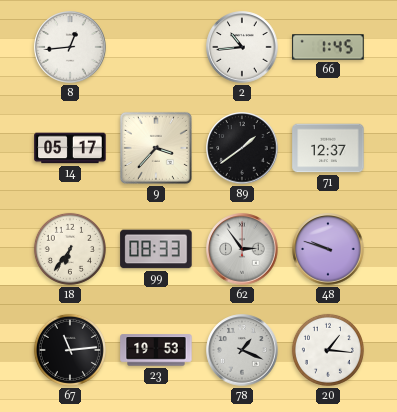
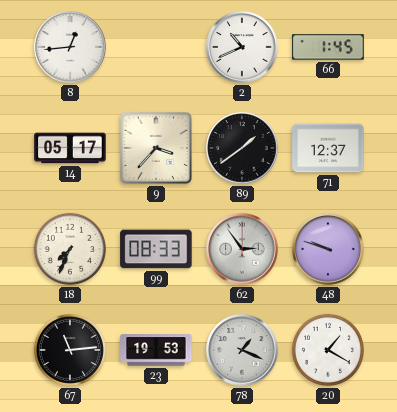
2: 10:44 -> 10:41 (242, 47)
18: 6:36 -> 7:34 (70, 249)
20: 1:16 -> 1:20 (328, 350)
